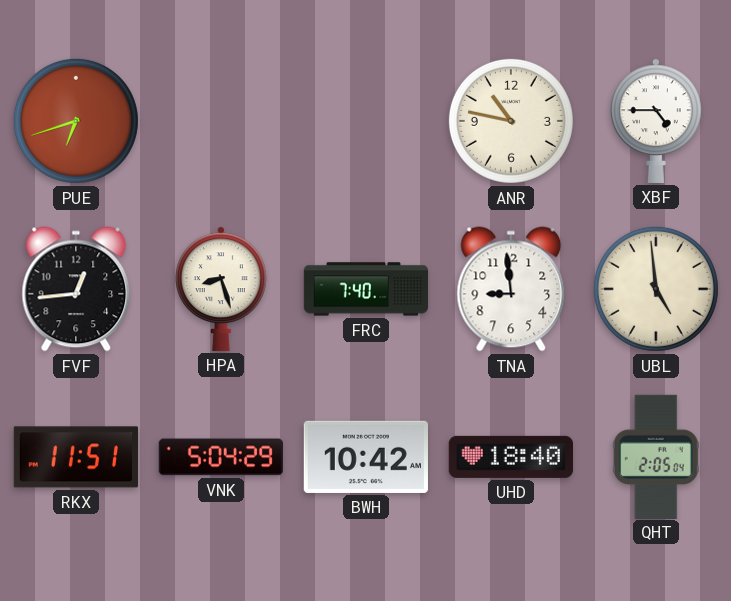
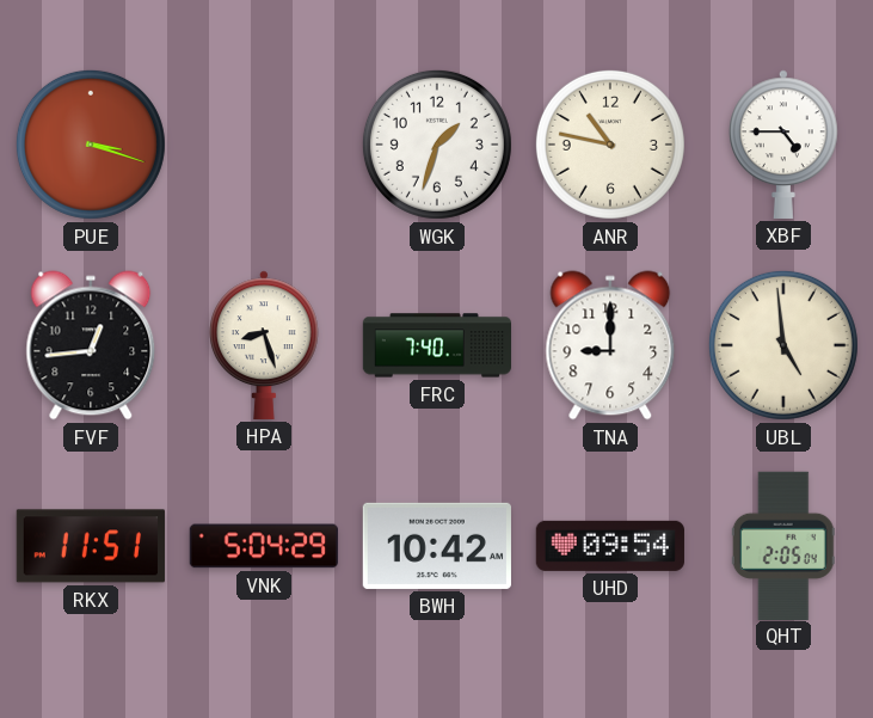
PUE: 6:42 -> 3:18 (91, 145)
WGK: none -> 1:33 (437, 145)
TNA: 8:59 -> 9:00 (610, 345)
UHD: 18:40 -> 09:54 (610, 546)
